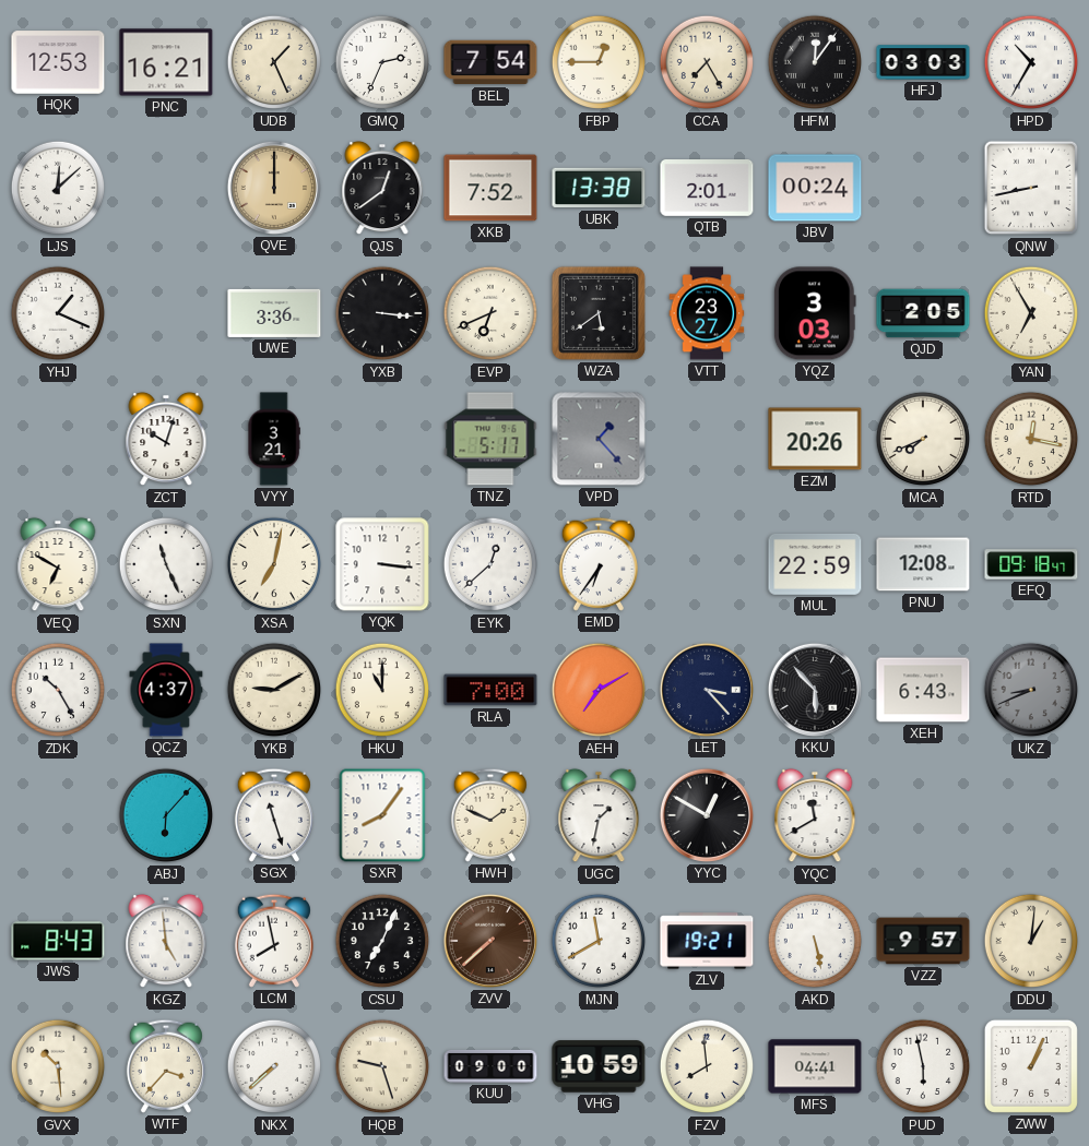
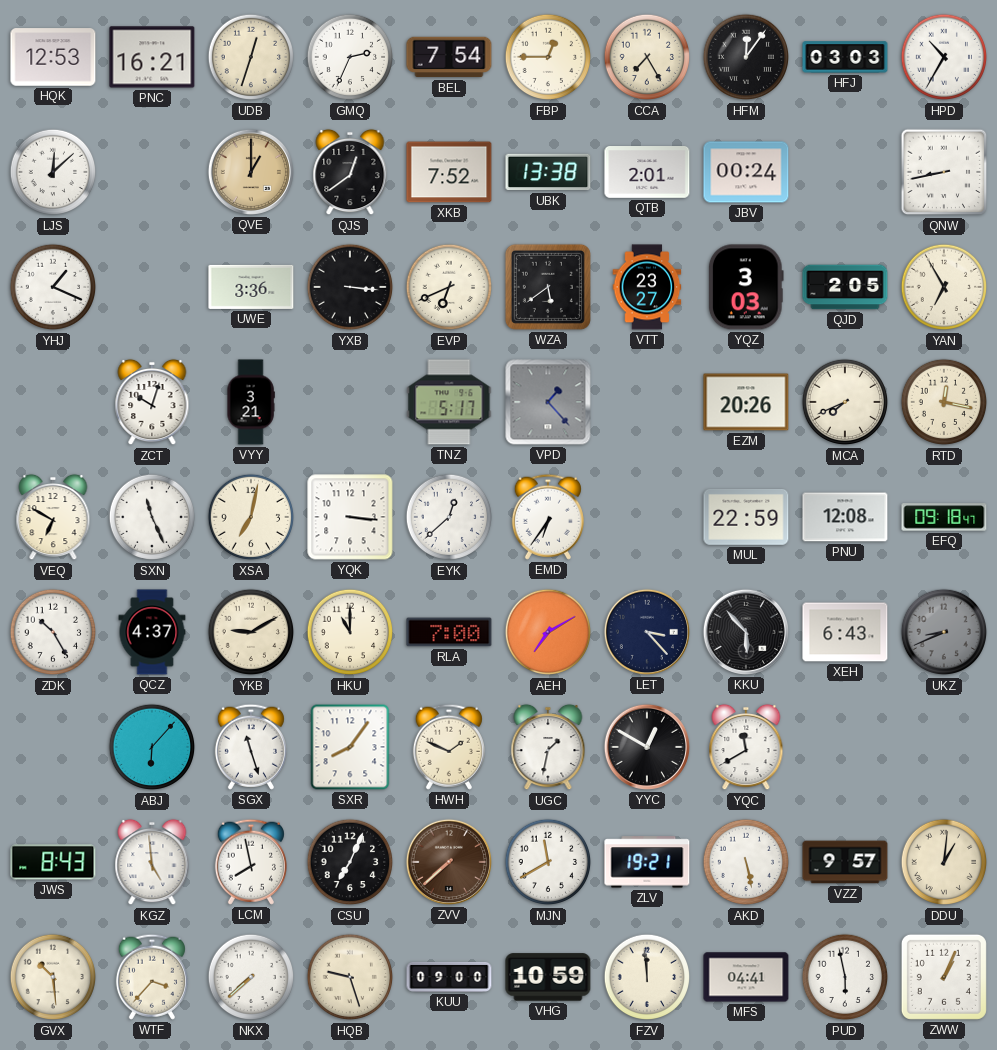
UDB: 1:26 -> 12:33 (251, 57)
QVE: 12:00 -> 1:00 (251, 172)
FZV: 7:59 -> 11:59 (647, 977)
